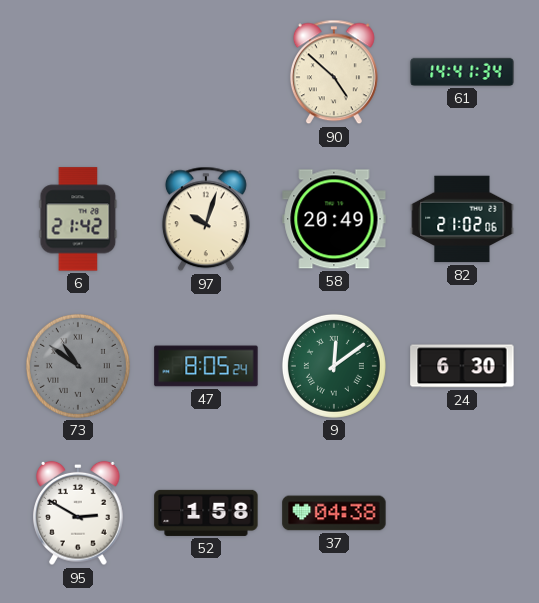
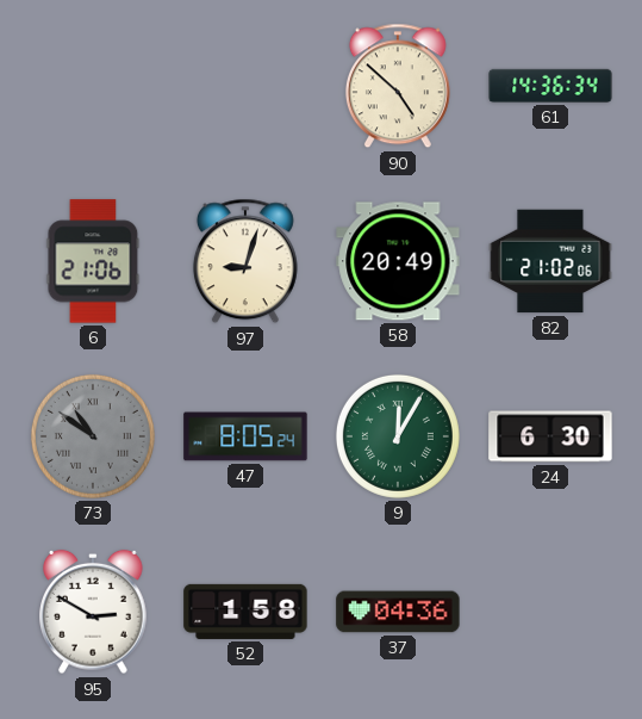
61: 14:41 -> 14:36 (550, 86)
6: 21:42 -> 21:06 (93, 261)
97: 10:03 -> 9:03 (245, 261)
9: 12:09 -> 12:05 (398, 436)
37: 04:38 -> 04:36 (398, 612)
